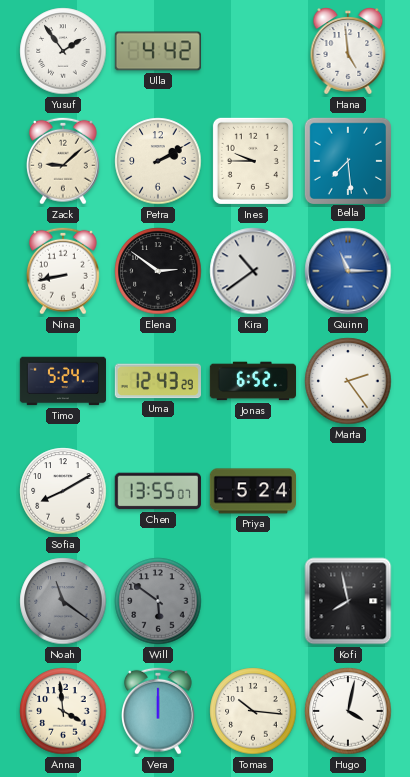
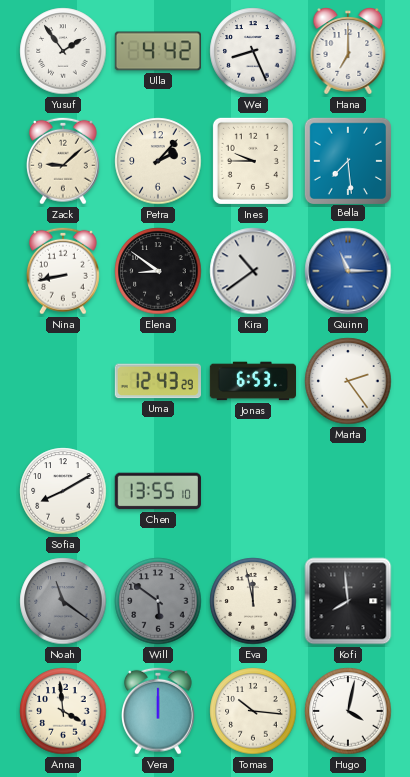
Wei: none -> 8:26 (253, 51)
Hana: 4:59 -> 7:00 (348, 51)
Petra: 2:10 -> 2:07 (158, 161)
Elena: 2:51 -> 8:51 (158, 271)
Timo: 5:24 -> none (62, 381)
Jonas: 6:52 -> 6:53 (252, 381)
Chen: 13:55:07 -> 13:55:10 (158, 491)
Priya: 5:24 -> none (252, 491)
Eva: none -> 11:58 (253, 601)
Kofi: 7:58 -> 7:59 (348, 601)
